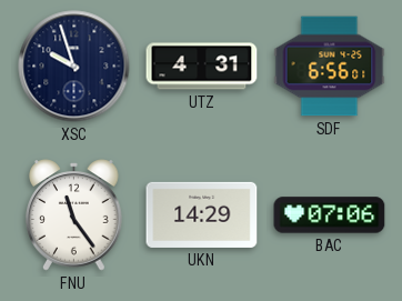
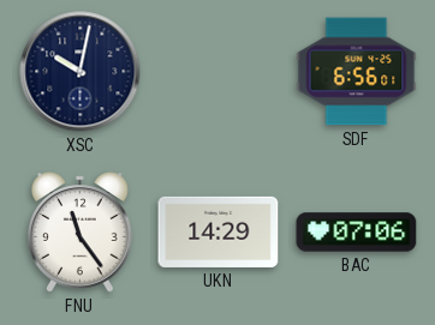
XSC: 9:57 -> 10:02 (81, 72)
UTZ: 4:31 -> none (202, 67)
